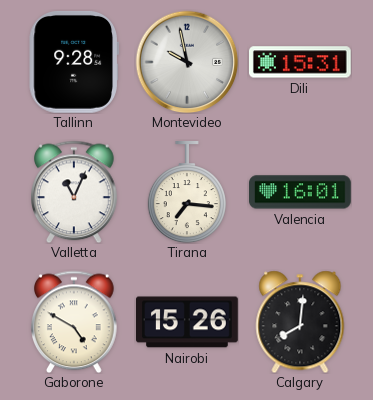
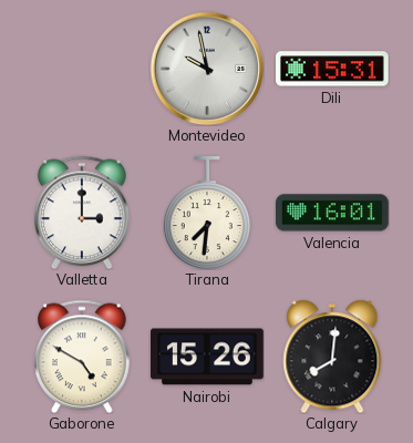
Tallinn: 9:28 -> none (74, 62)
Valletta: 11:04 -> 3:00 (83, 213)
Tirana: 7:16 -> 7:31 (207, 214)
